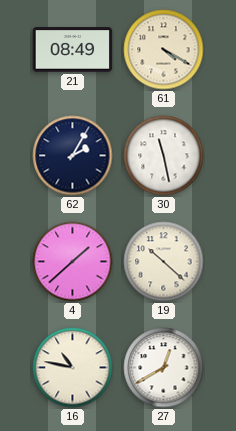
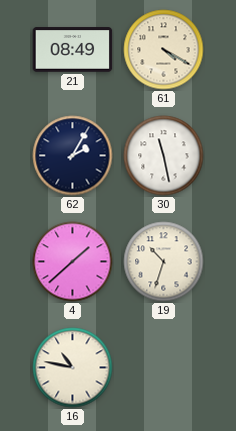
19: 10:22 -> 10:33 (164, 262)
27: 12:40 -> none (164, 368)
